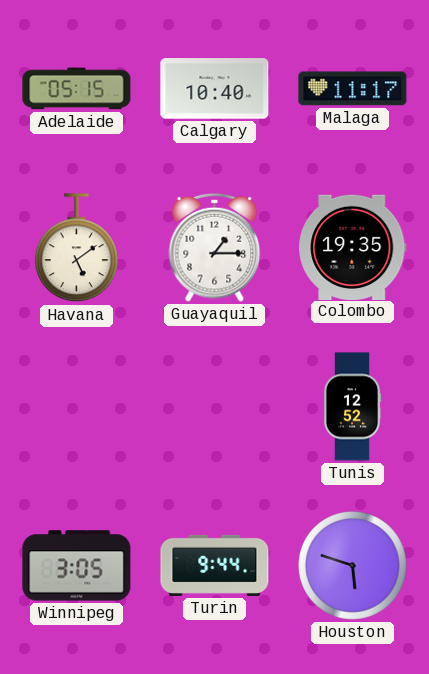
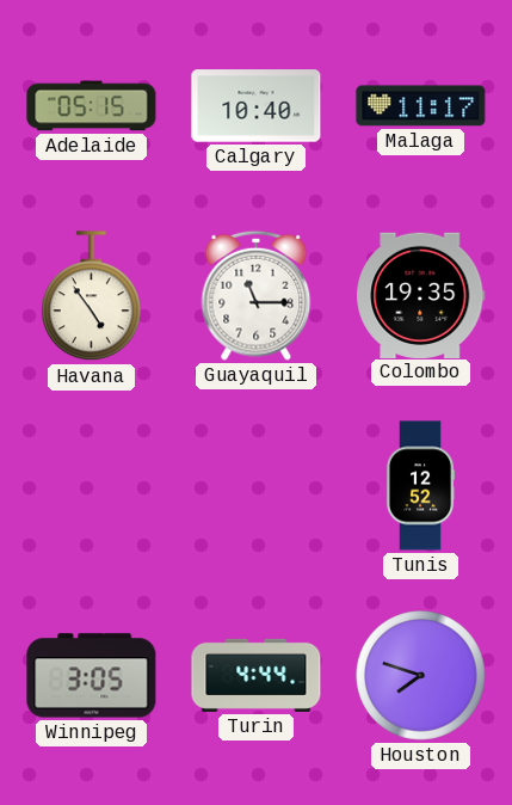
Havana: 5:09 -> 4:54 (92, 296)
Guayaquil: 1:15 -> 11:15 (257, 295)
Turin: 9:44 -> 4:44 (257, 675)
Houston: 5:48 -> 7:48 (421, 676)
